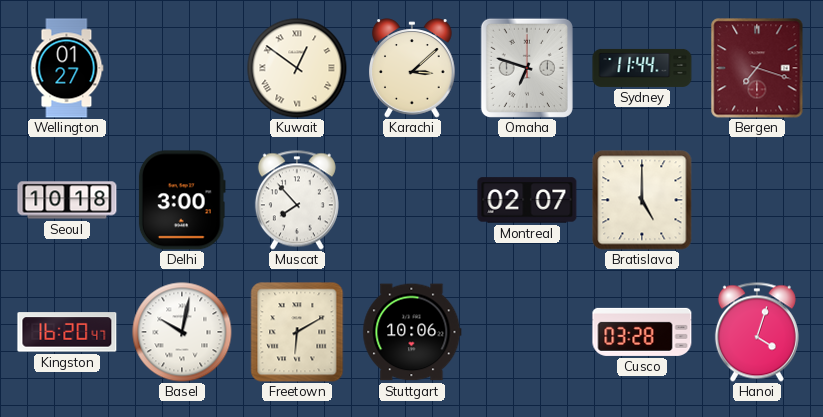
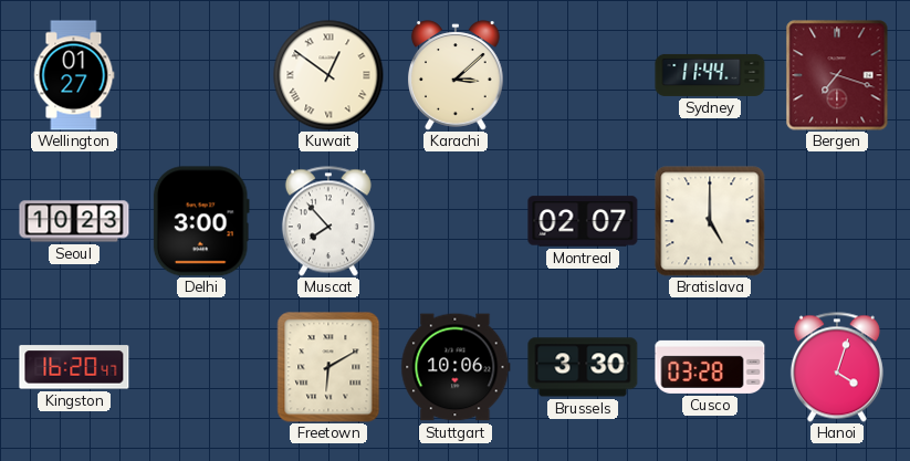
Omaha: 6:48 -> none (527, 68)
Seoul: 10:18 -> 10:23 (74, 221)
Basel: 10:02 -> none (182, 332)
Brussels: none -> 3:30 (583, 367)
